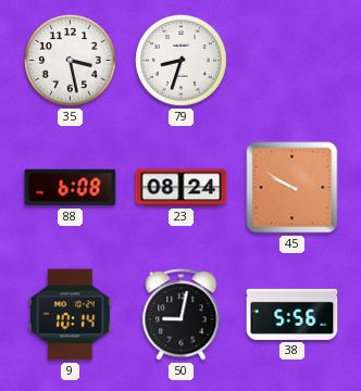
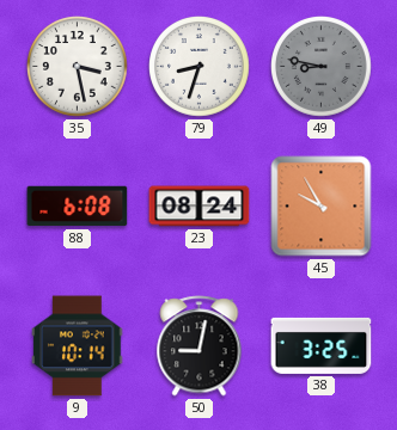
49: none -> 8:47 (322, 67)
45: 9:50 -> 9:55 (322, 207)
38: 5:56 -> 3:25 (322, 345)
